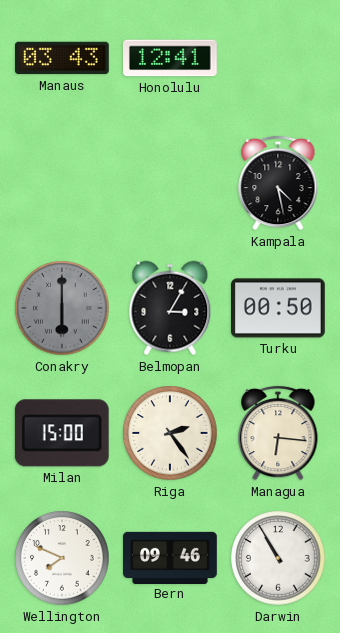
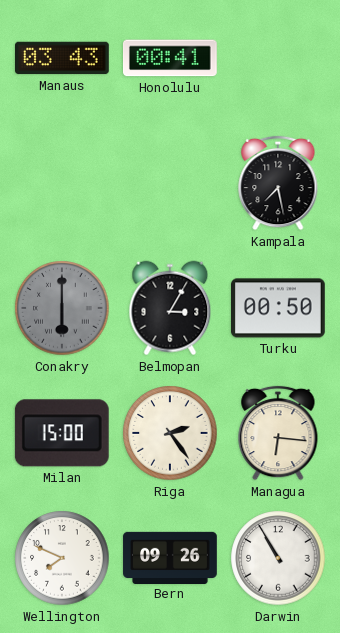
Honolulu: 12:41 -> 00:41 (171, 58)
Kampala: 4:28 -> 7:28 (278, 183)
Bern: 09:46 -> 09:26 (170, 557)
